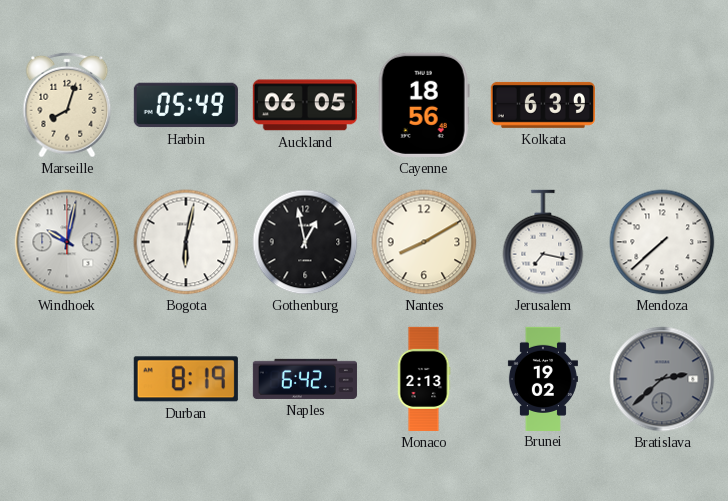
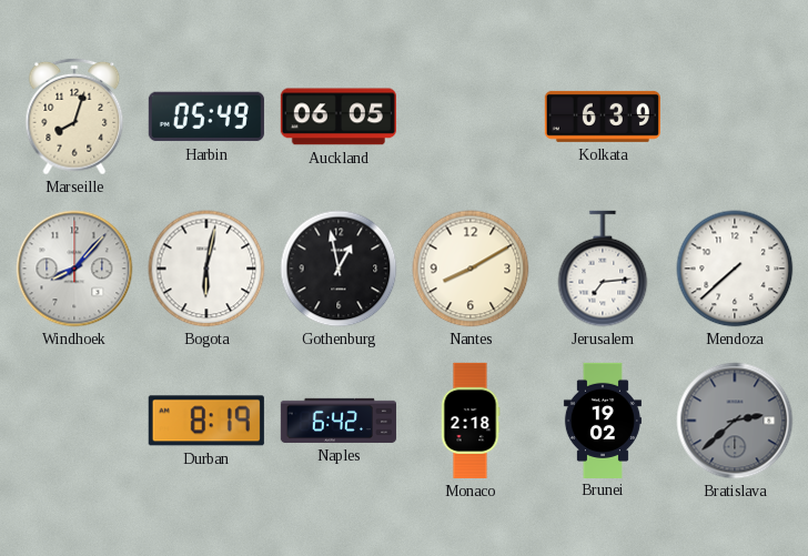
Cayenne: 18:56 -> none (424, 105)
Windhoek: 10:02 -> 8:07 (74, 269)
Jerusalem: 7:17 -> 7:14 (603, 269)
Monaco: 2:13 -> 2:18 (471, 421)
